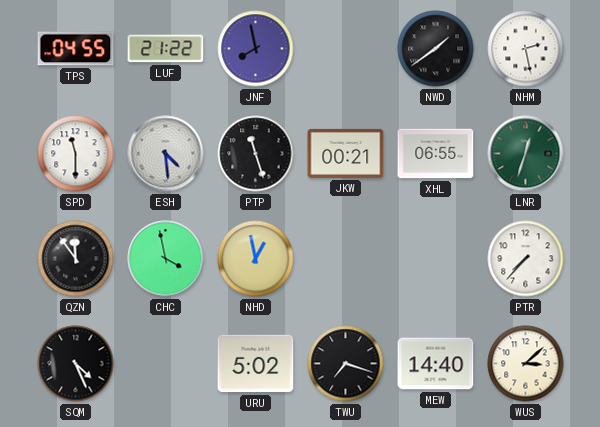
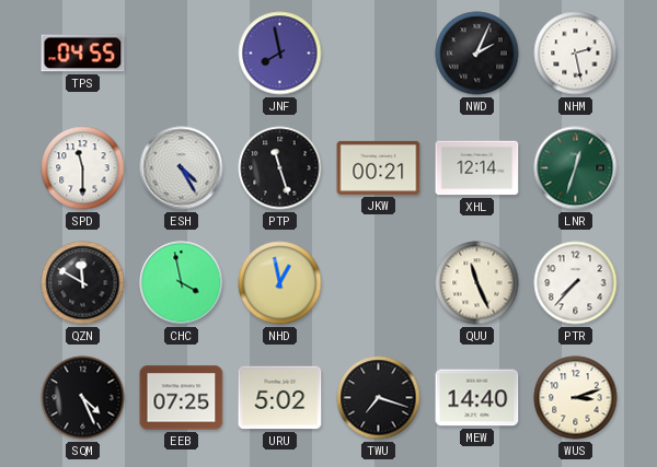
LUF: 21:22 -> none (166, 49)
NWD: 1:39 -> 2:04 (477, 54)
ESH: 4:29 -> 4:25 (182, 168)
XHL: 06:55 -> 12:14 (477, 168)
QZN: 11:54 -> 11:50 (83, 283)
QUU: none -> 11:26 (477, 283)
EEB: none -> 07:25 (182, 398)
WUS: 3:08 -> 3:12 (576, 398)
